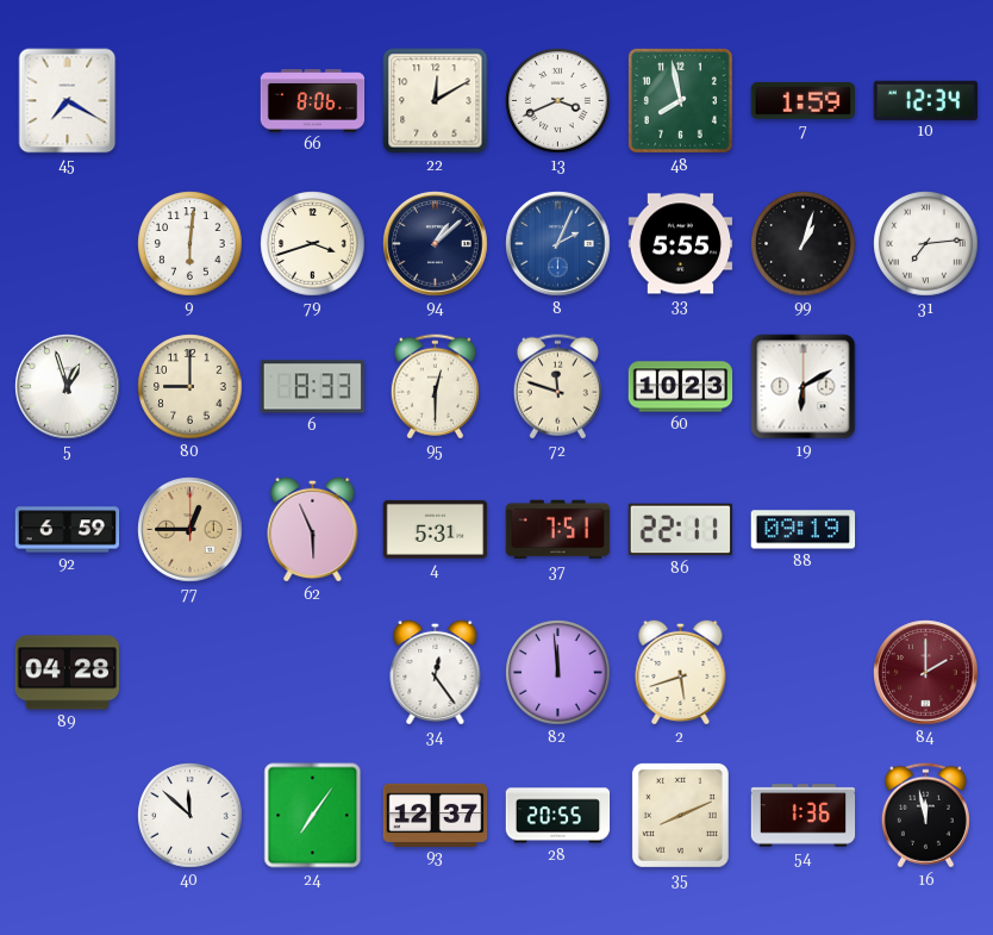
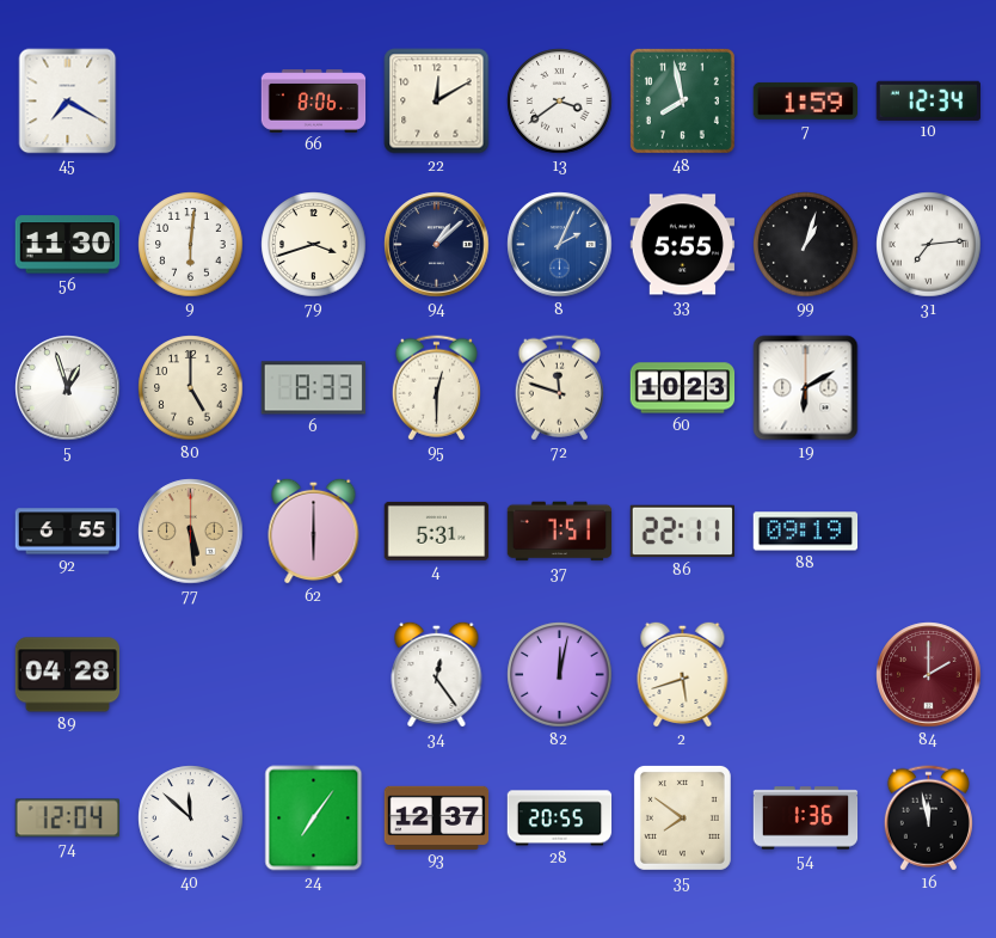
13: 3:41 -> 3:39 (560, 102)
56: none -> 11:30 (67, 245)
80: 9:00 -> 5:00 (191, 388)
92: 6:59 -> 6:55 (68, 532)
77: 12:45 -> 5:29 (191, 532)
62: 5:56 -> 6:00 (314, 531)
82: 11:59 -> 12:02 (560, 675)
74: none -> 12:04 (67, 819)
35: 8:11 -> 7:51 (682, 817)
